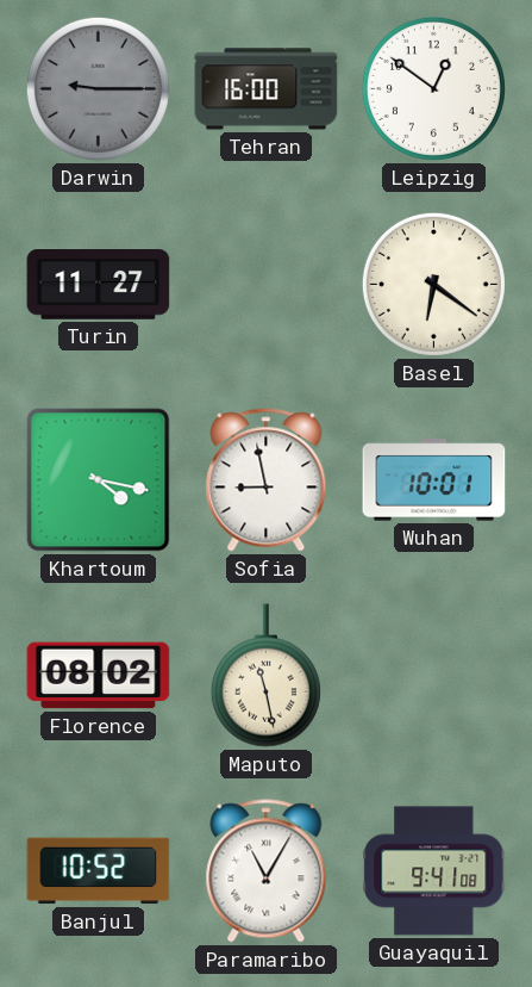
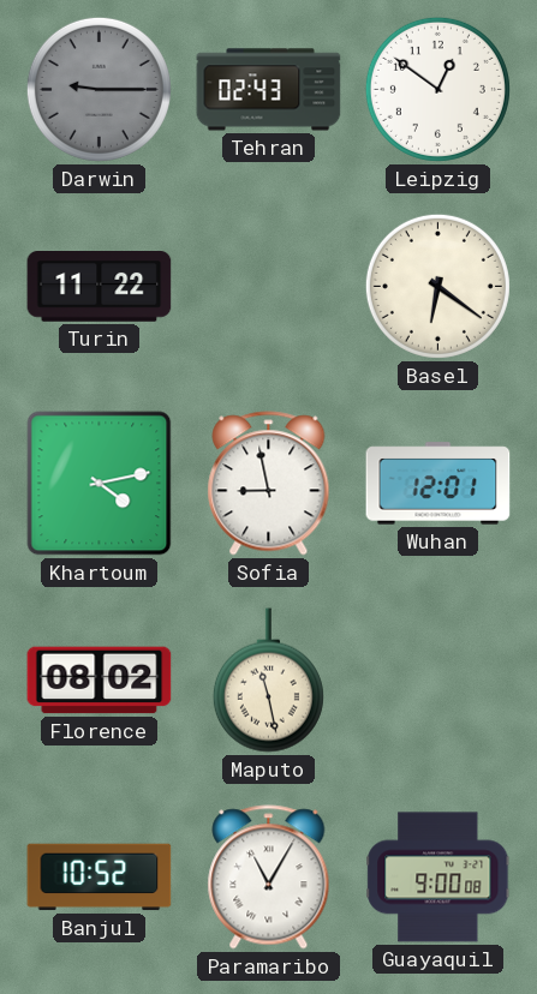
Tehran: 16:00 -> 02:43 (269, 90)
Turin: 11:27 -> 11:22 (100, 287)
Khartoum: 4:17 -> 4:13 (100, 484)
Wuhan: 10:01 -> 12:01 (438, 484)
Guayaquil: 9:41 -> 9:00 (438, 878)
